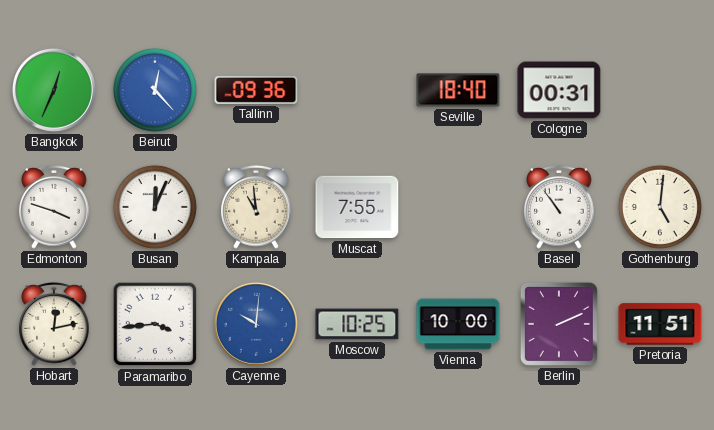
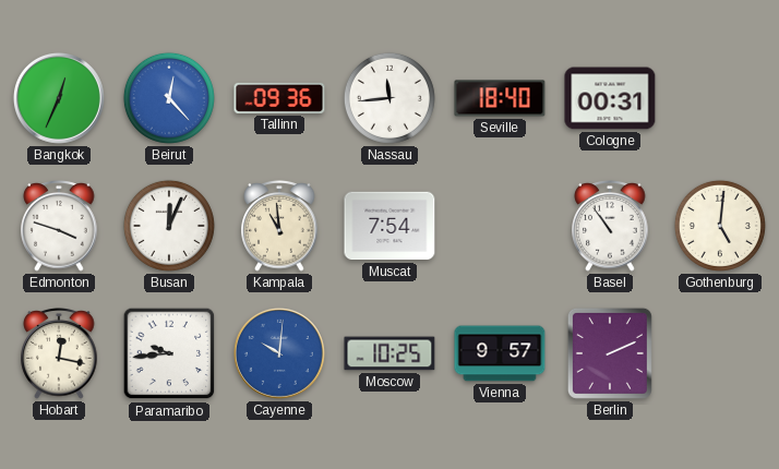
Nassau: none -> 11:44 (389, 98)
Muscat: 7:55 -> 7:54 (389, 226)
Hobart: 12:13 -> 12:17 (59, 353)
Paramaribo: 3:44 -> 9:44 (169, 353)
Vienna: 10:00 -> 9:57 (500, 353)
Pretoria: 11:51 -> none (660, 324)
